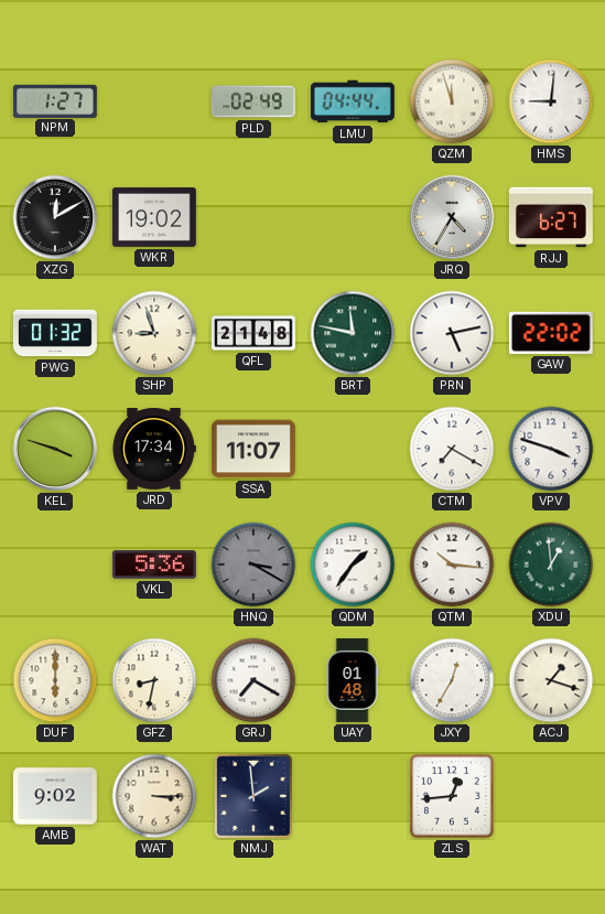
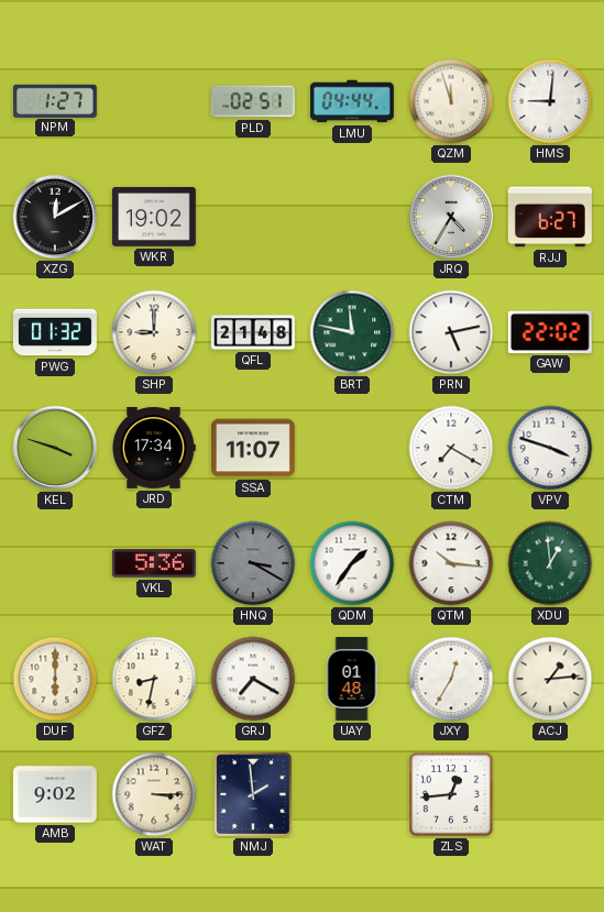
PLD: 02:49 -> 02:51 (253, 101)
SHP: 8:57 -> 9:00 (154, 332)
ACJ: 1:18 -> 1:14 (550, 679)
